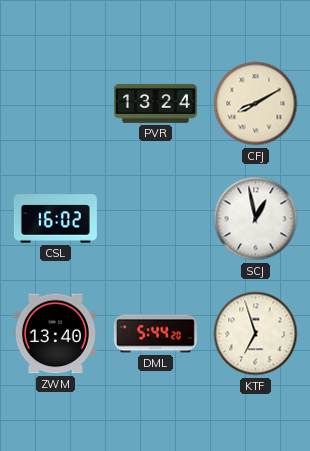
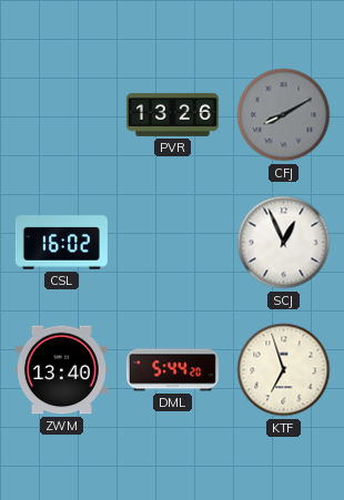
PVR: 13:24 -> 13:26 (172, 114)
CFJ dial: cream -> grey (284, 115)
SCJ: 12:58 -> 12:56 (284, 243)
